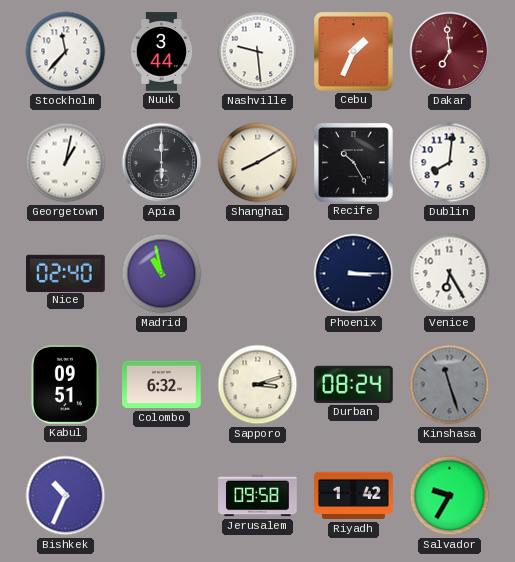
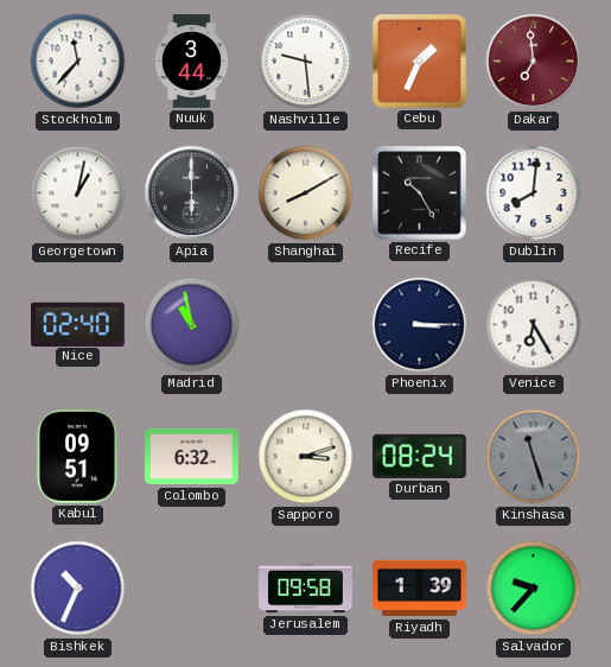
Riyadh: 1:42 -> 1:39 (420, 589)
Salvador: 9:35 -> 9:37 (534, 589)
